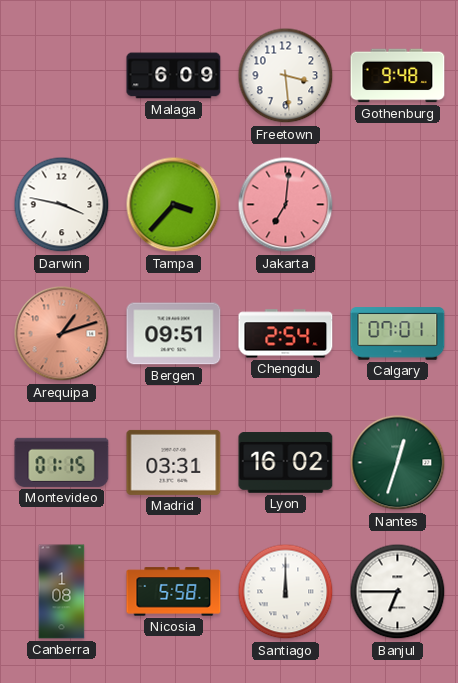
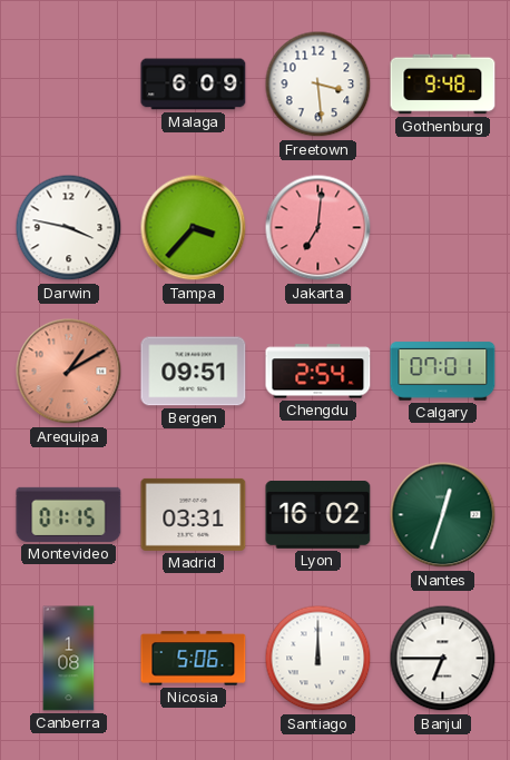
Arequipa: 1:12 -> 1:10 (69, 372)
Nicosia: 5:58 -> 5:06 (194, 659)
